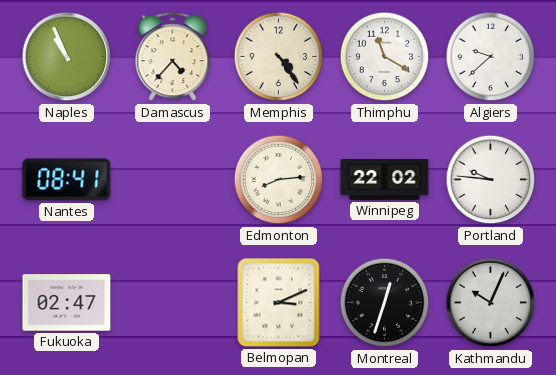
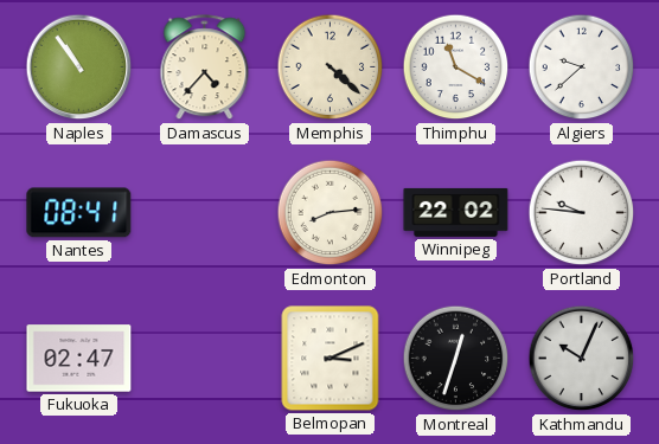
Naples: 10:56 -> 10:54 (79, 67)
Memphis: 4:24 -> 4:22 (331, 67)
